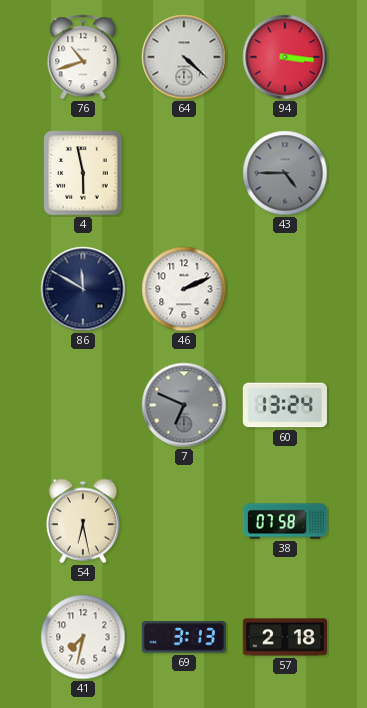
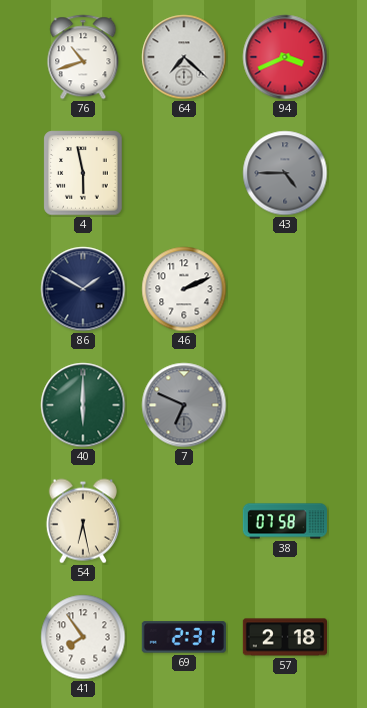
64: 4:22 -> 7:22 (184, 57)
94: 3:16 -> 3:41 (285, 57)
86: 11:50 -> 1:50 (83, 289)
40: none -> 6:00 (83, 405)
60: 13:24 -> none (285, 405)
41: 7:32 -> 7:54 (83, 637)
69: 3:13 -> 2:31 (184, 637)
